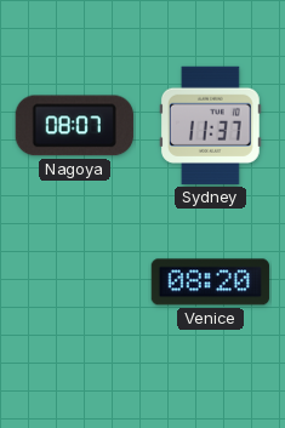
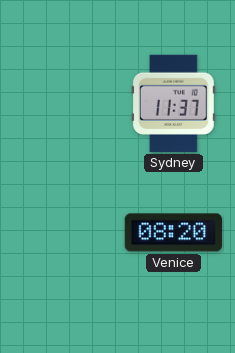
Nagoya: 08:07 -> none (74, 126)
